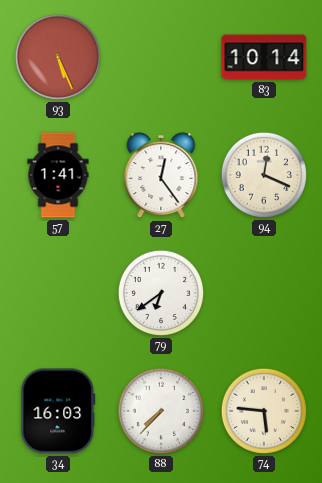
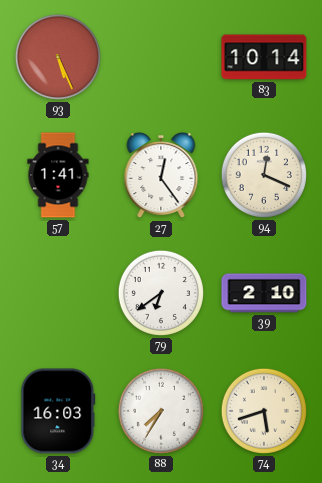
39: none -> 2:10 (264, 293)
88: 7:37 -> 7:35 (161, 411)
74: 5:46 -> 5:42 (264, 411)
